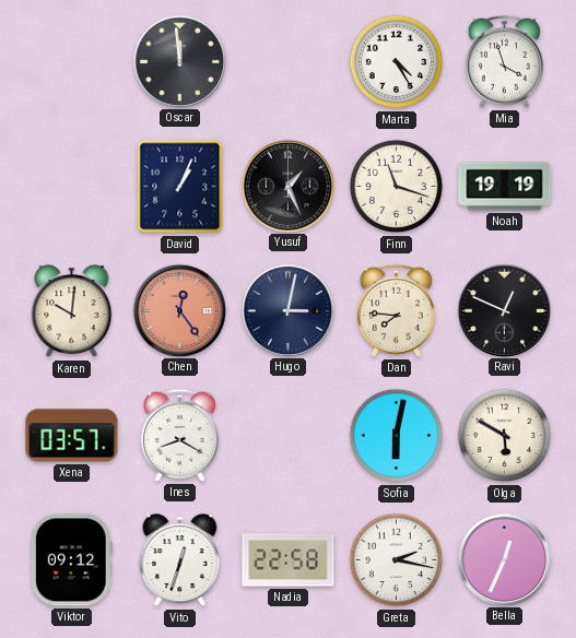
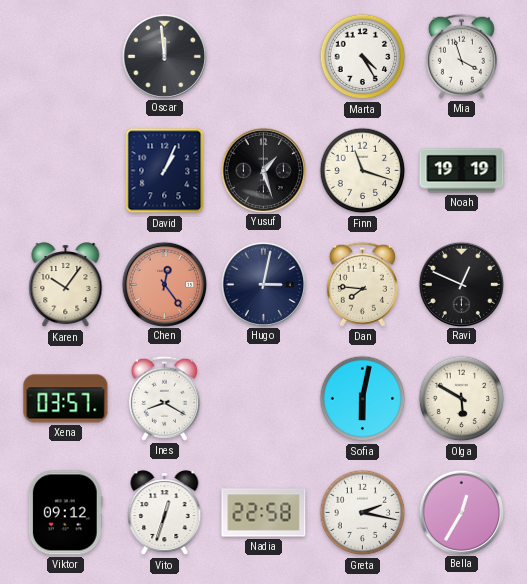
Yusuf: 1:26 -> 1:27 (263, 170)
Karen: 10:01 -> 10:06 (66, 285)
Bella: 12:34 -> 12:35 (461, 512)
